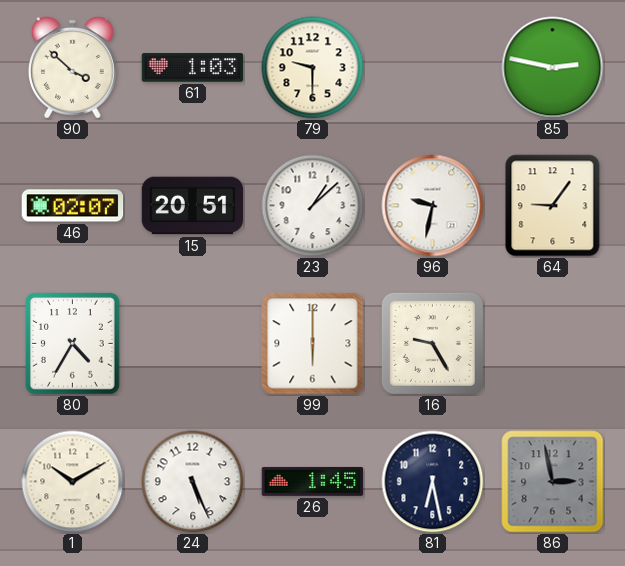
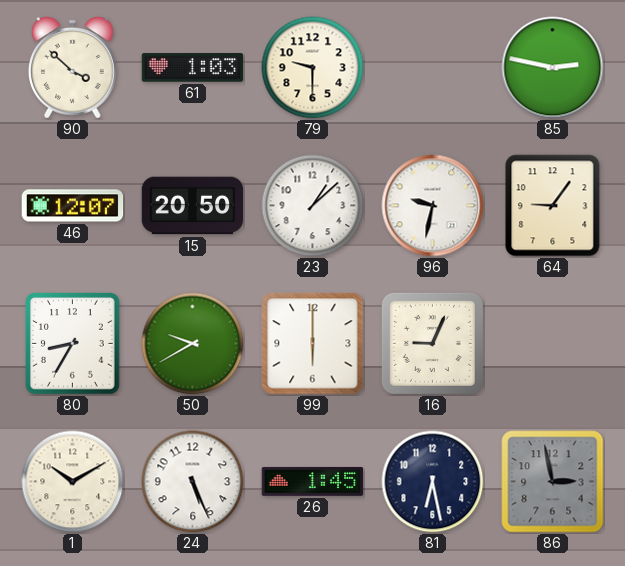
46: 02:07 -> 12:07 (73, 206)
15: 20:51 -> 20:50 (193, 206)
80: 4:35 -> 8:35 (72, 344)
50: none -> 9:40 (193, 344)
16: 9:25 -> 9:04 (432, 343)
